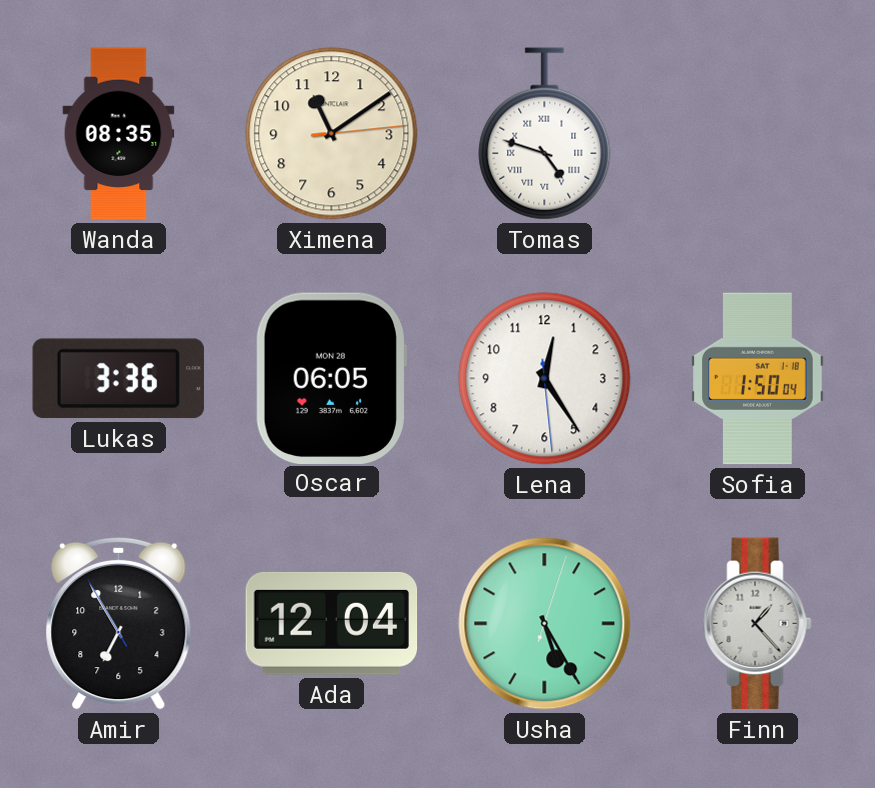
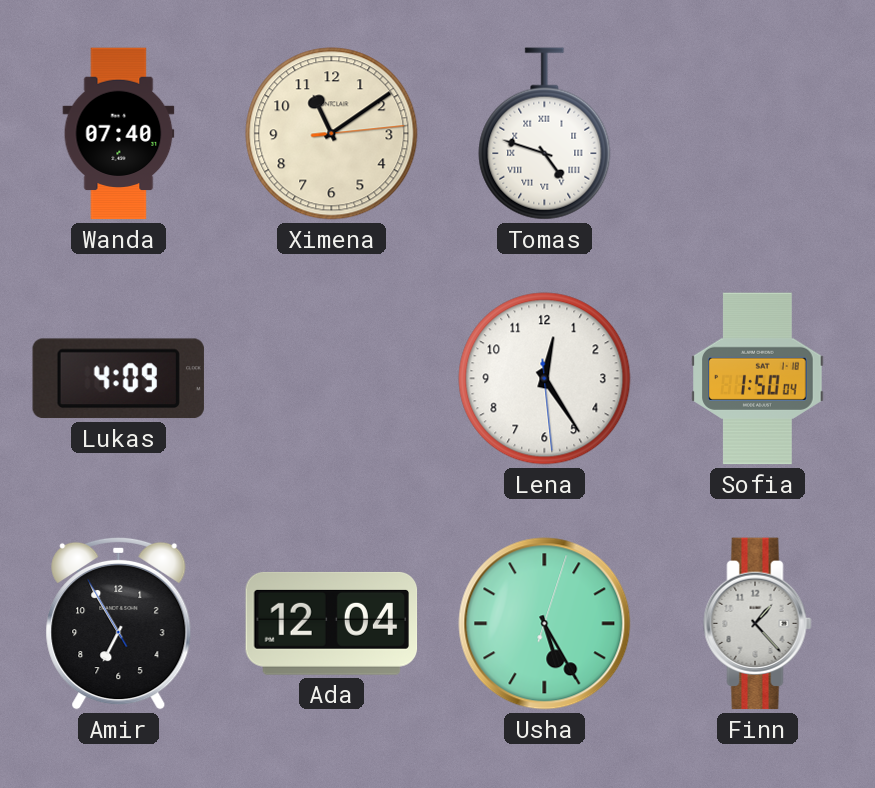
Wanda: 08:35 -> 07:40 (119, 134)
Lukas: 3:36 -> 4:09 (118, 379)
Oscar: 06:05 -> none (331, 378)
